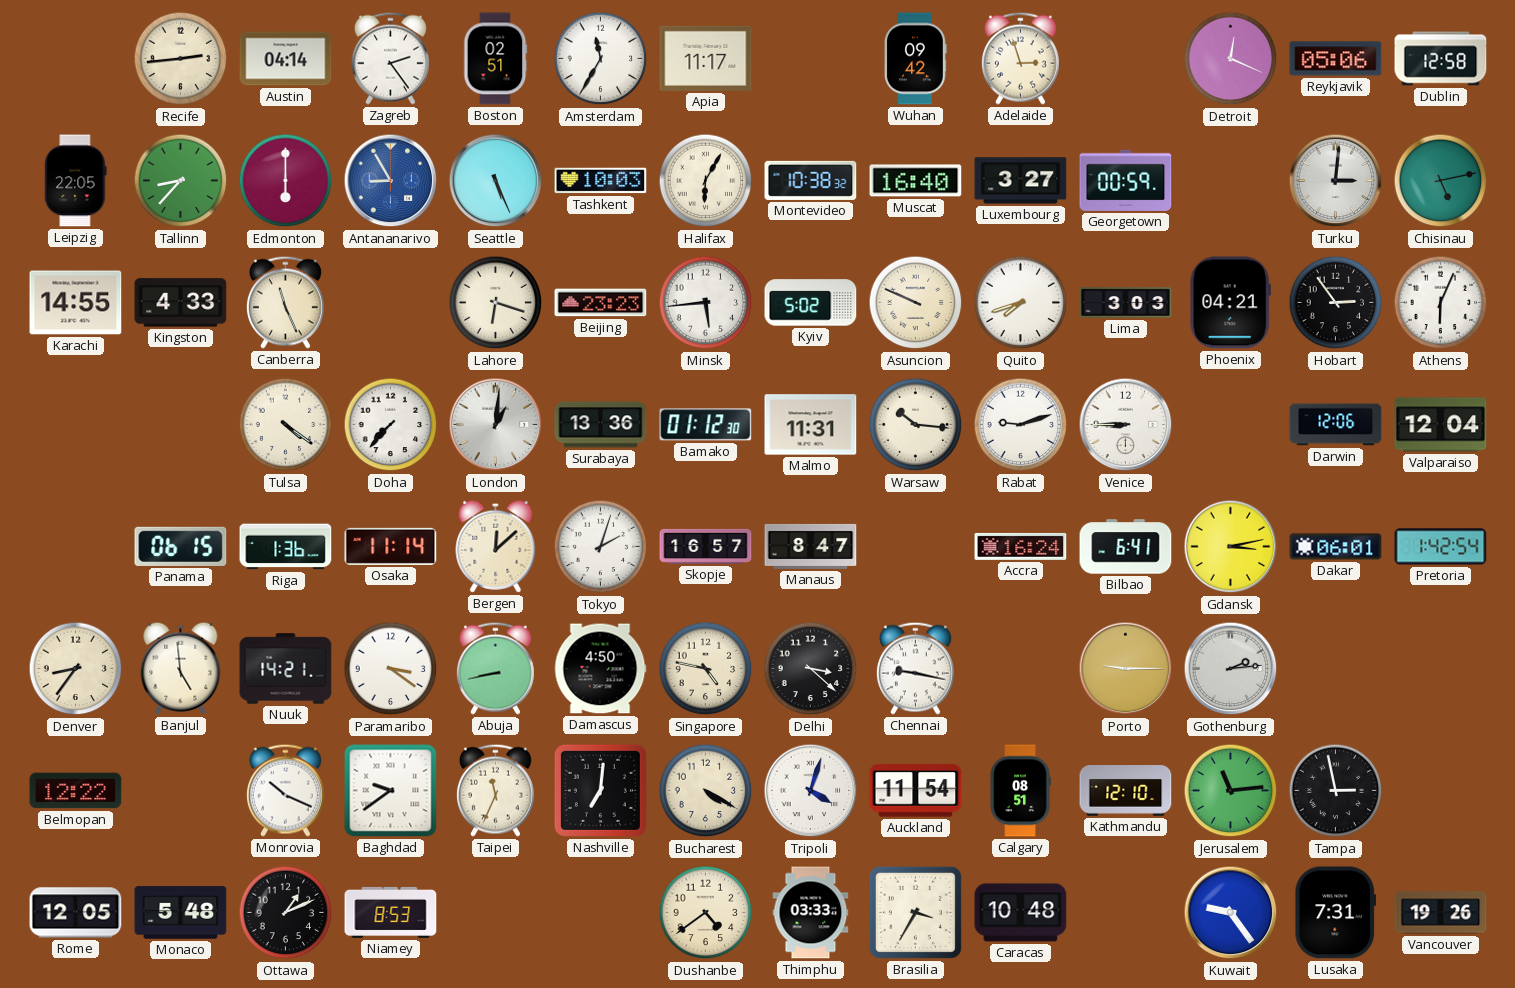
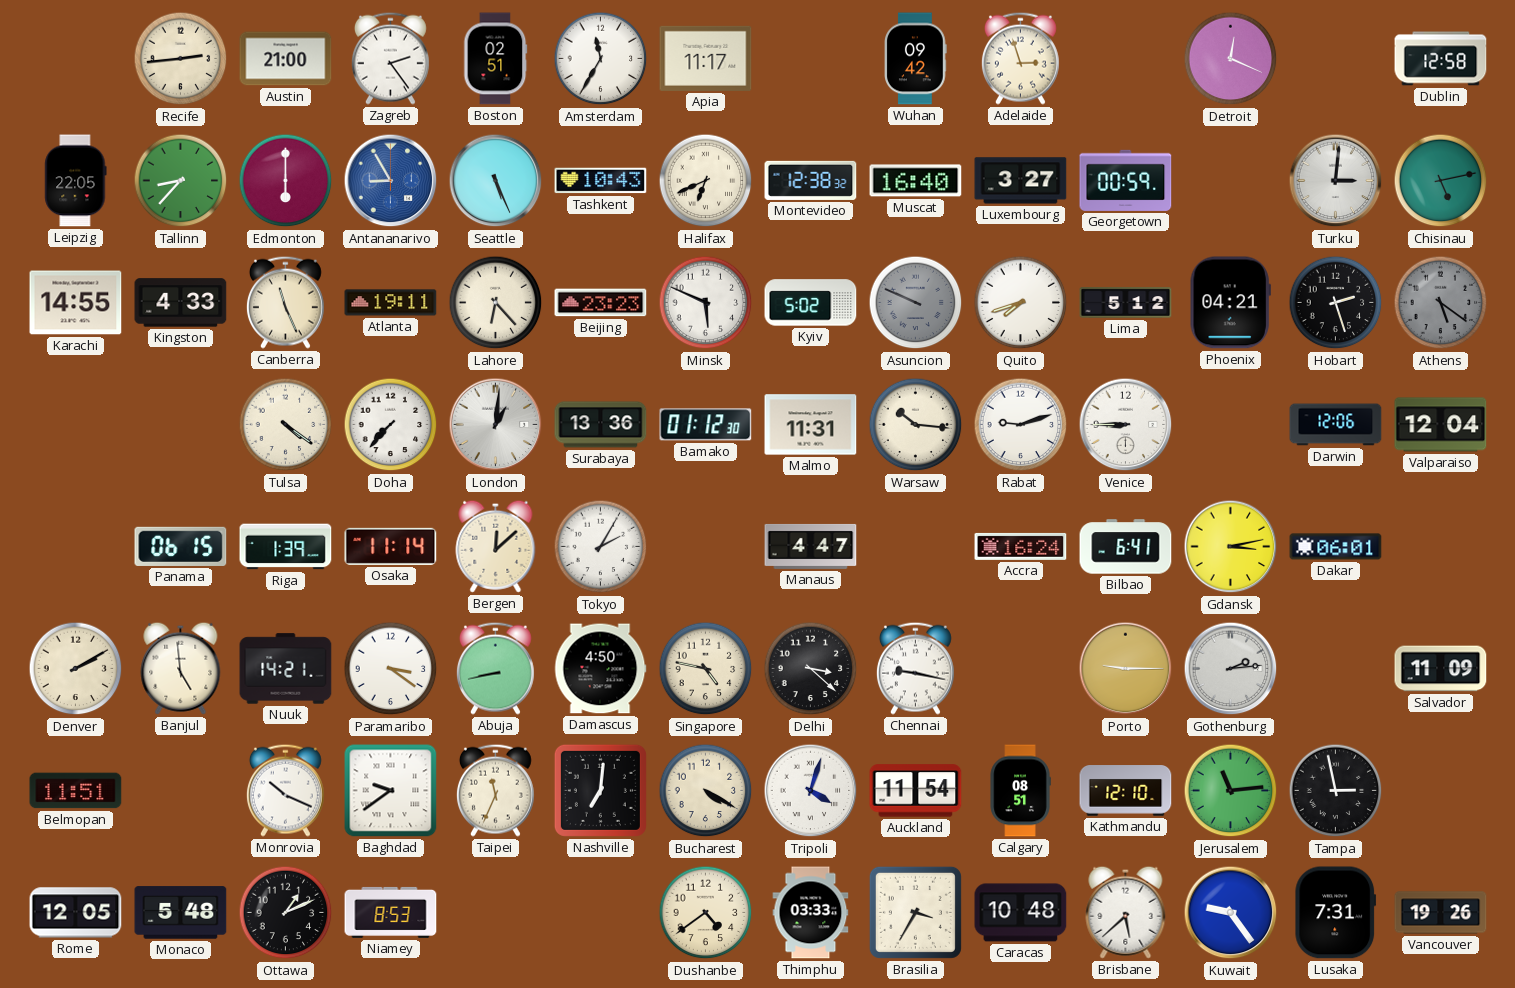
Austin: 04:14 -> 21:00 (286, 59)
Reykjavik: 05:06 -> none (1336, 59)
Tashkent: 10:03 -> 10:43 (601, 181)
Halifax: 6:05 -> 6:41 (706, 181)
Montevideo: 10:38 -> 12:38 (811, 180)
Atlanta: none -> 19:11 (391, 303)
Lahore: 6:18 -> 6:23 (496, 303)
Minsk: 5:44 -> 5:49 (706, 303)
Asuncion dial: cream -> grey (916, 303)
Lima: 3:03 -> 5:12 (1126, 303)
Hobart: 2:54 -> 2:27 (1336, 303)
Athens: 6:04 -> 5:21 (1441, 303)
Athens dial: white -> grey (1441, 303)
Riga: 1:36 -> 1:39 (286, 547)
Tokyo: 2:03 -> 2:05 (601, 547)
Skopje: 16:57 -> none (706, 546)
Manaus: 8:47 -> 4:47 (811, 546)
Pretoria: 1:42 -> none (1441, 547)
Denver: 8:36 -> 2:10 (76, 669)
Salvador: none -> 11:09 (1441, 669)
Belmopan: 12:22 -> 11:51 (76, 791)
Brisbane: none -> 5:38 (1126, 912)
